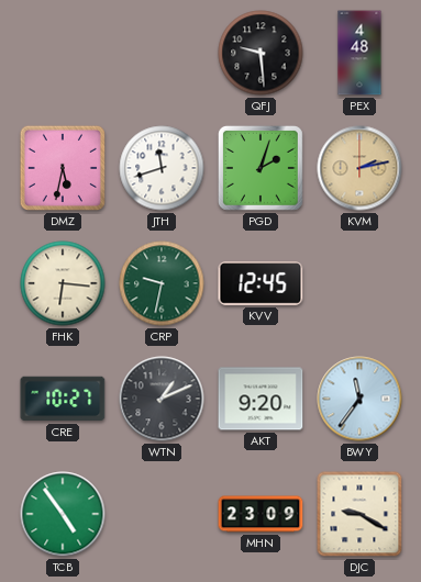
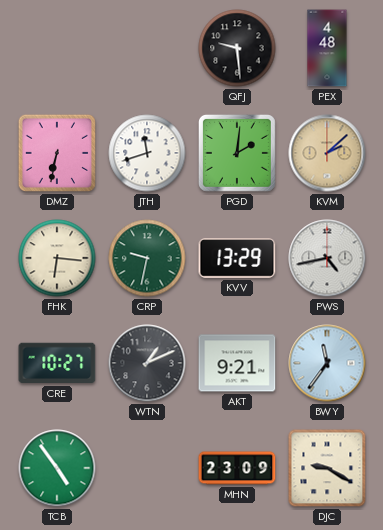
DMZ: 5:32 -> 6:32 (57, 153)
PGD: 2:03 -> 2:01 (237, 153)
KVM: 2:13 -> 2:08 (327, 153)
KVV: 12:45 -> 13:29 (237, 258)
PWS: none -> 4:43 (327, 258)
AKT: 9:20 -> 9:21 (237, 363)
